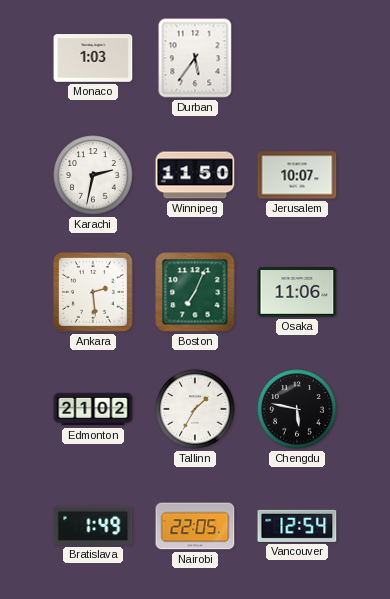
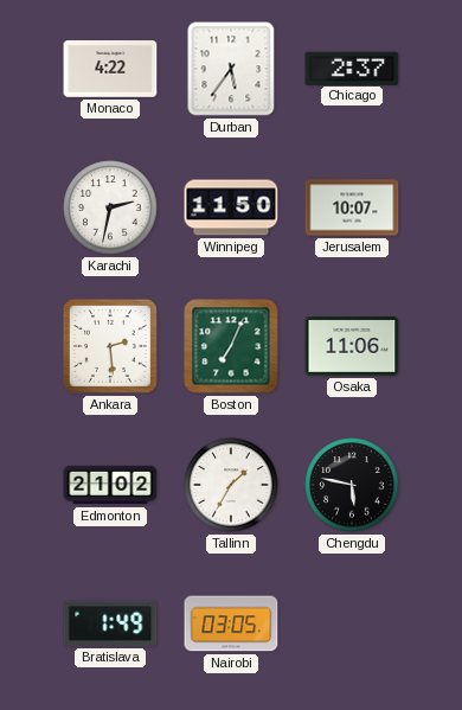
Monaco: 1:03 -> 4:22 (110, 69)
Chicago: none -> 2:37 (352, 68)
Nairobi: 22:05 -> 03:05 (231, 623)
Vancouver: 12:54 -> none (297, 526)
